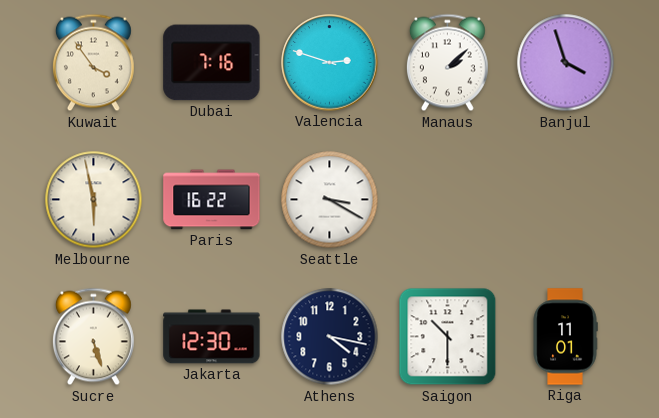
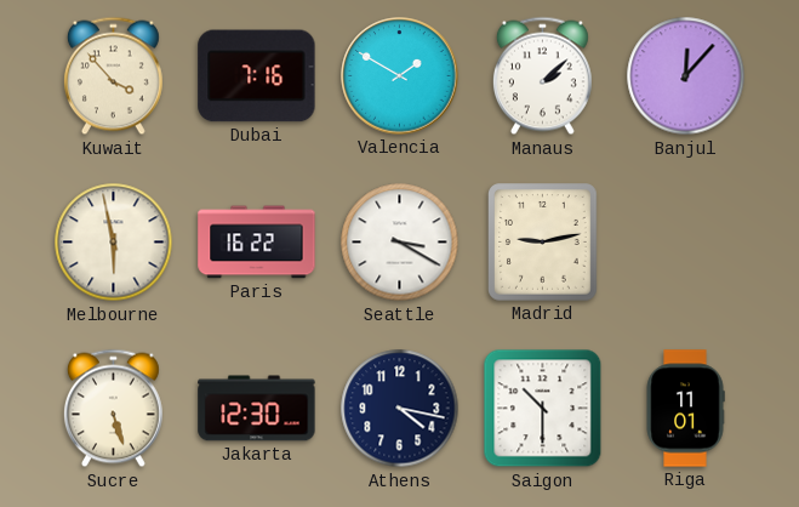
Kuwait: 3:54 -> 3:53 (113, 76)
Valencia: 2:48 -> 1:50 (400, 76)
Banjul: 3:57 -> 12:07 (686, 76)
Madrid: none -> 9:13 (543, 243)
